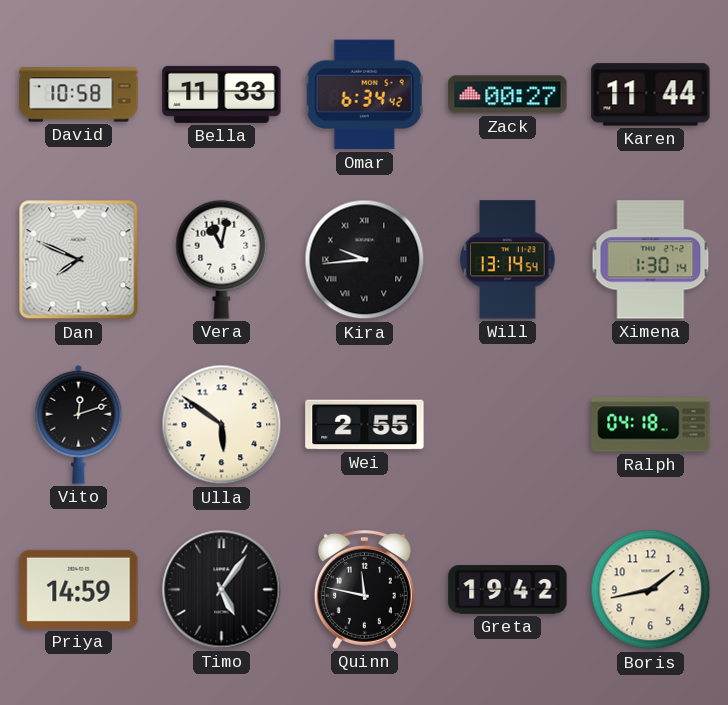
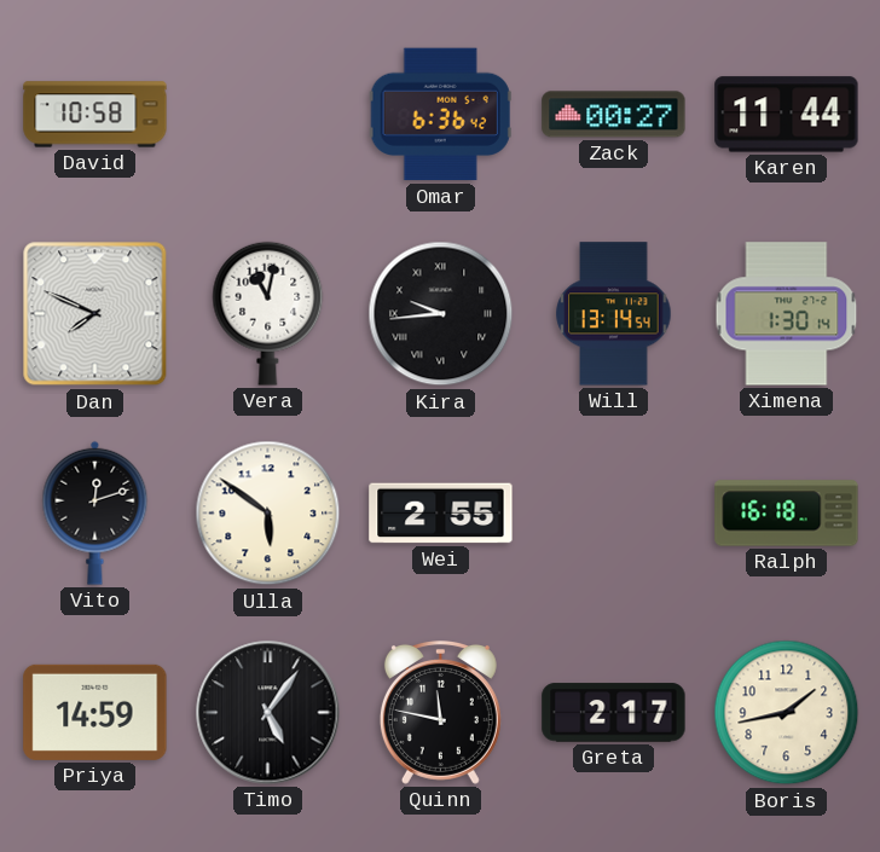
Bella: 11:33 -> none (222, 94)
Omar: 6:34 -> 6:36 (440, 115)
Ralph: 04:18 -> 16:18 (787, 514)
Greta: 19:42 -> 2:17 (614, 713)
